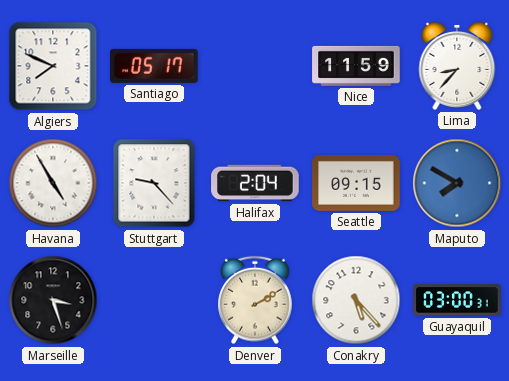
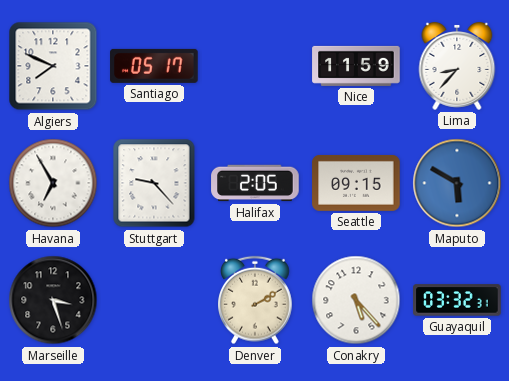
Havana: 4:55 -> 6:55 (53, 183)
Halifax: 2:04 -> 2:05 (255, 183)
Maputo: 7:50 -> 5:50 (457, 183)
Guayaquil: 03:00 -> 03:32 (457, 300)
